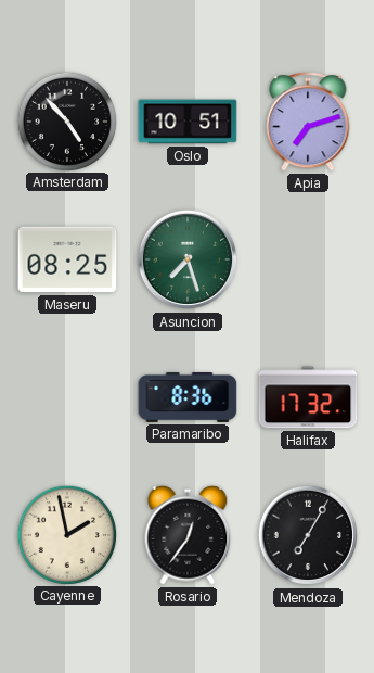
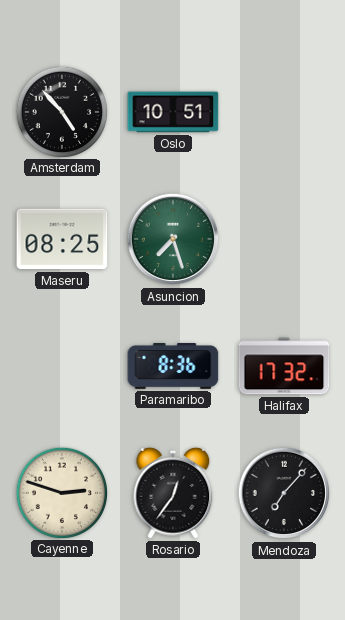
Apia: 7:12 -> none (308, 123)
Cayenne: 1:58 -> 2:48 (61, 492)
Mendoza: 7:05 -> 7:07 (284, 493)
